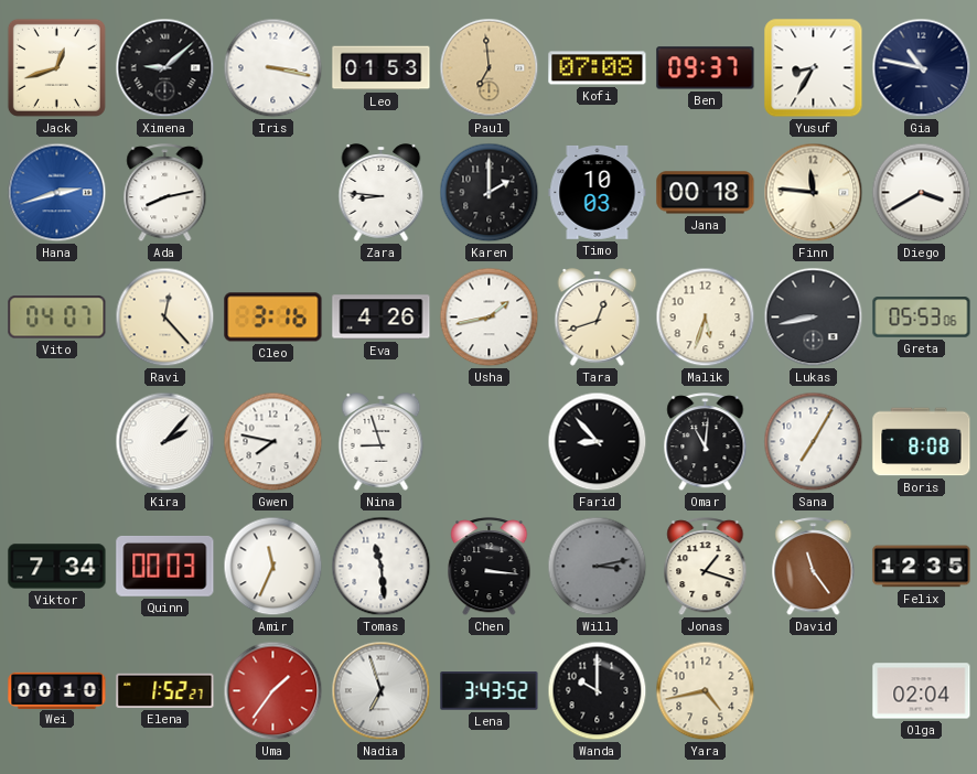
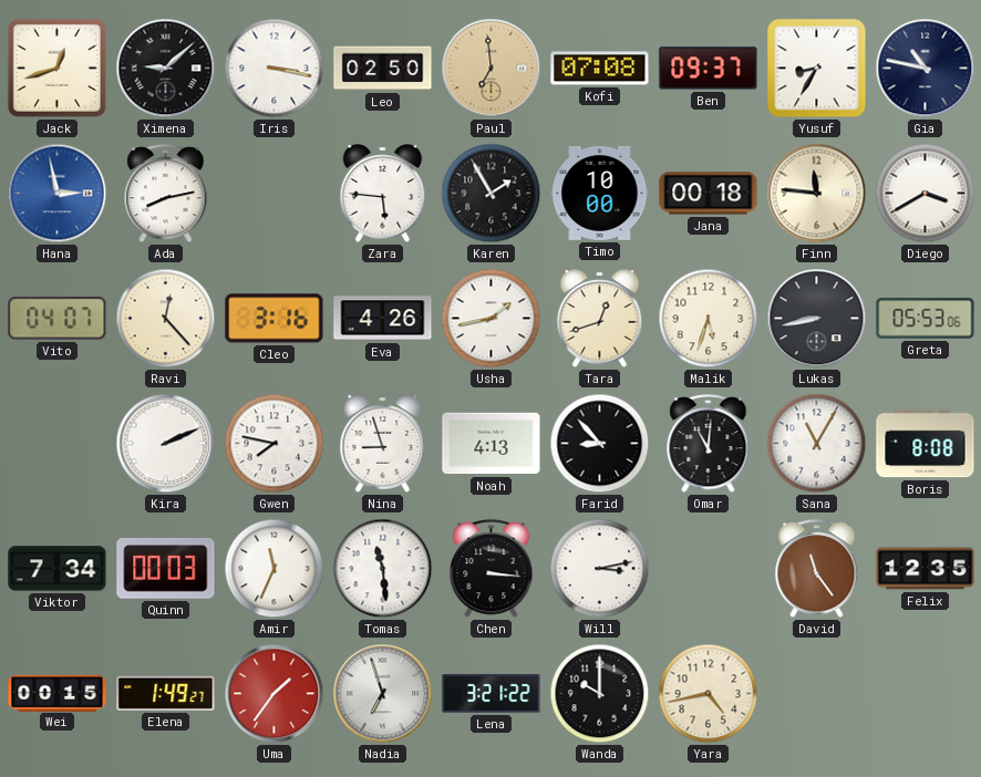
Leo: 01:53 -> 02:50 (383, 69)
Hana: 2:42 -> 2:58 (58, 194)
Zara: 8:46 -> 5:46 (383, 194)
Karen: 2:00 -> 1:55 (492, 194)
Timo: 10:03 -> 10:00 (600, 193)
Kira: 2:07 -> 2:11 (166, 444)
Noah: none -> 4:13 (492, 444)
Sana: 7:05 -> 11:05 (817, 444)
Will dial: grey -> white (600, 569)
Jonas: 1:18 -> none (706, 567)
Wei: 00:10 -> 00:15 (58, 693)
Elena: 1:52 -> 1:49 (166, 693)
Lena: 3:43 -> 3:21 (492, 694)
Olga: 02:04 -> none (922, 691)
